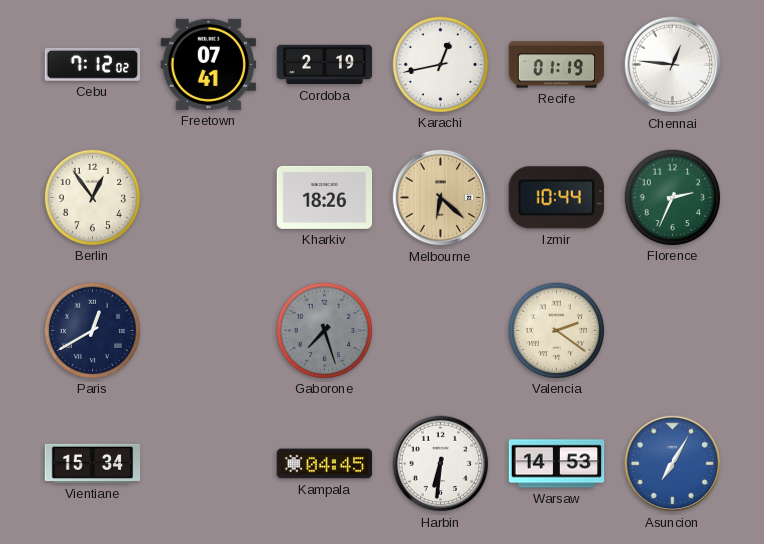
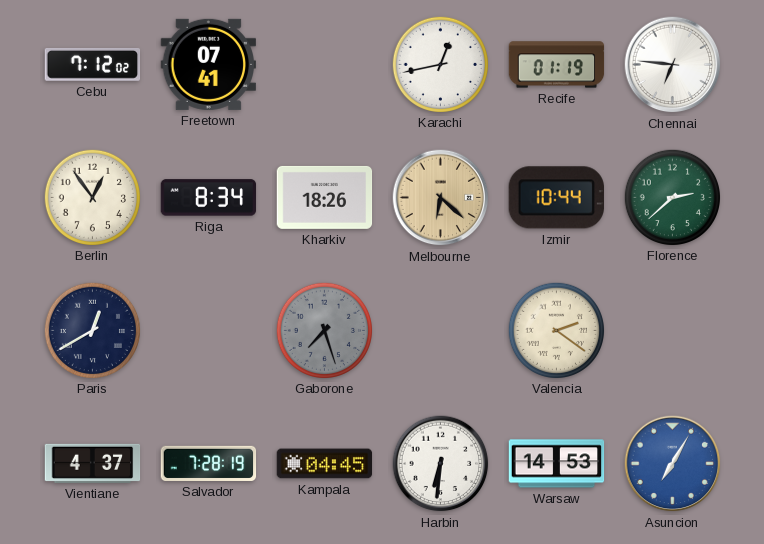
Cordoba: 2:19 -> none (325, 65)
Chennai: 12:46 -> 6:46 (673, 65)
Riga: none -> 8:34 (209, 198)
Florence: 2:34 -> 2:38 (672, 197)
Vientiane: 15:34 -> 4:37 (93, 463)
Salvador: none -> 7:28 (209, 463)
